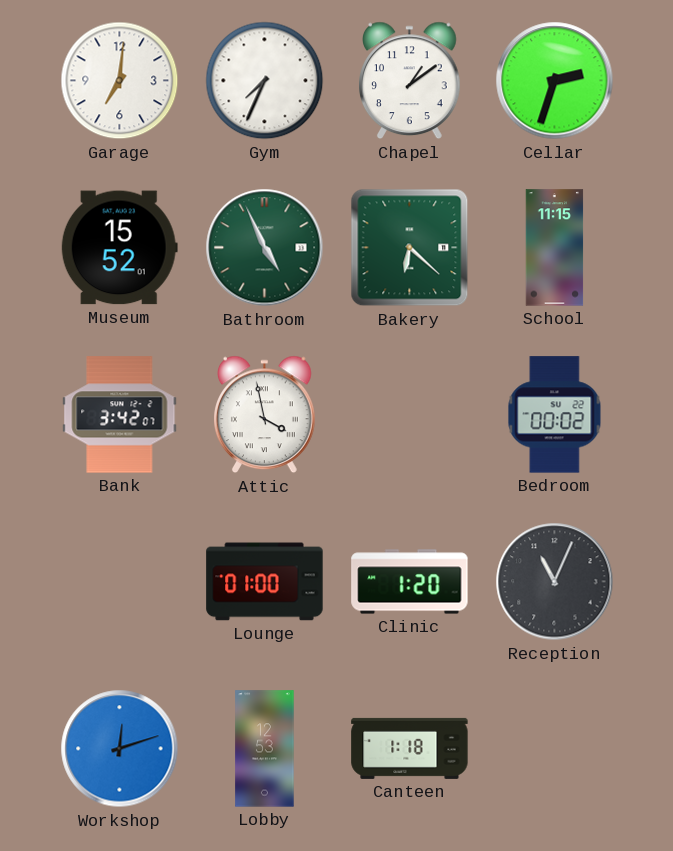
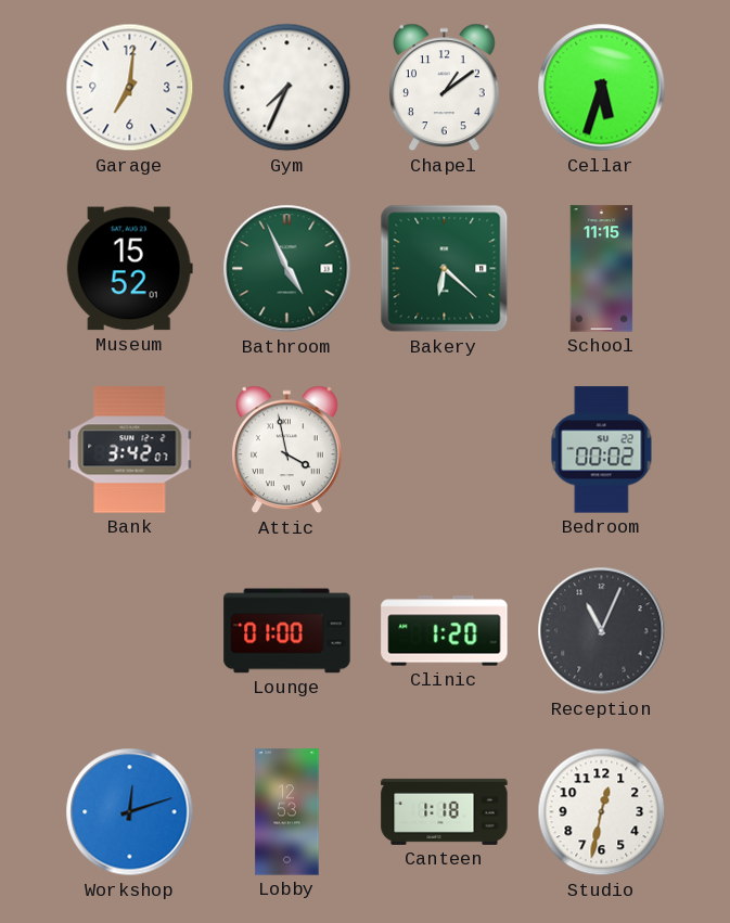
Cellar: 2:33 -> 5:33 (602, 88)
Studio: none -> 12:32 (602, 812)
